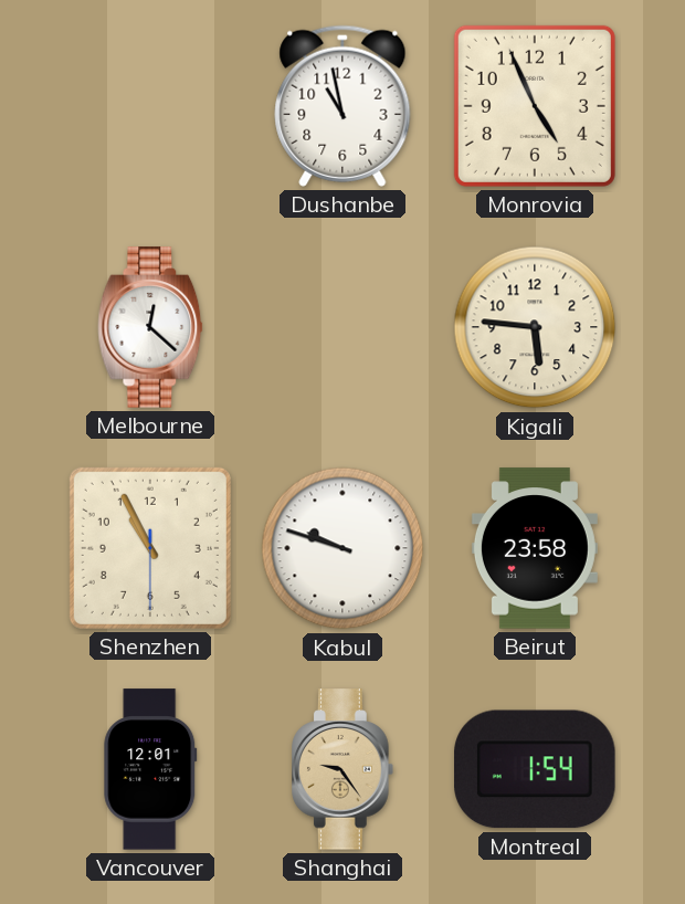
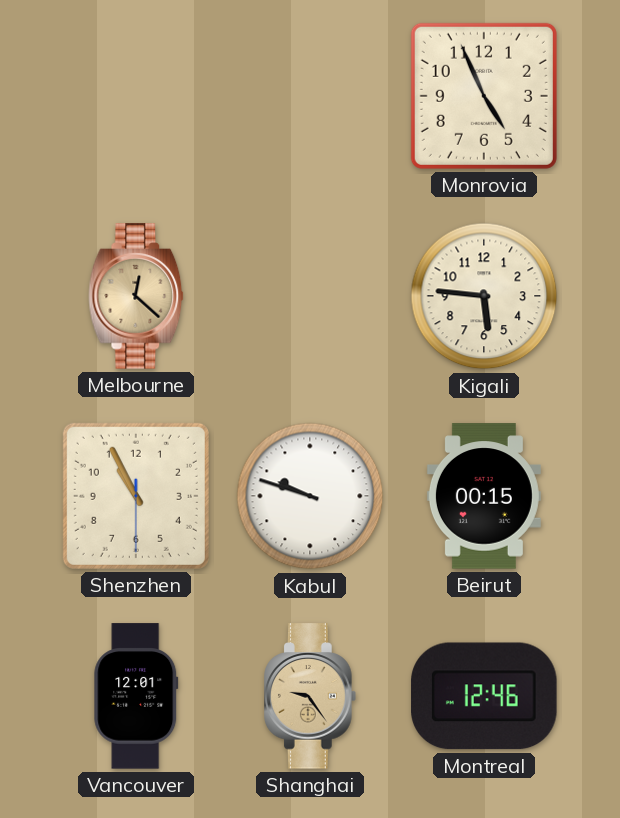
Dushanbe: 10:58 -> none (342, 106)
Melbourne dial: white -> champagne (136, 296)
Beirut: 23:58 -> 00:15 (484, 496)
Montreal: 1:54 -> 12:46 (484, 696)
